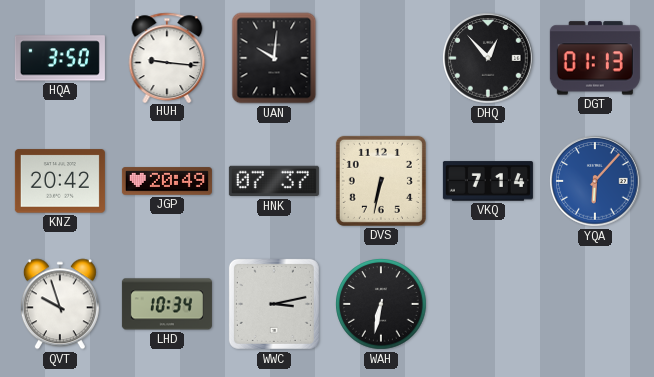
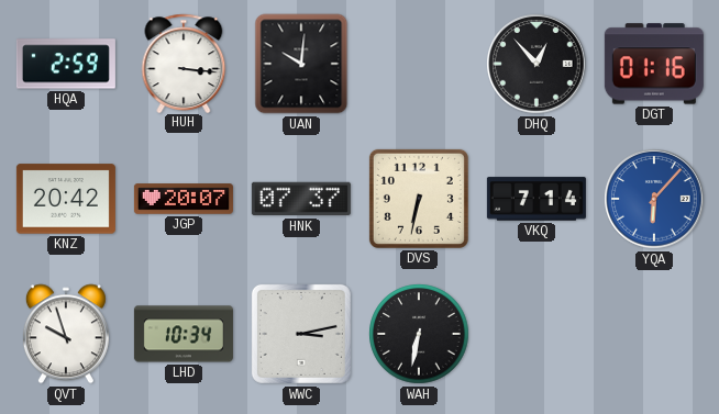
HQA: 3:50 -> 2:59 (66, 64)
HUH: 9:16 -> 3:16 (184, 63)
DGT: 01:13 -> 01:16 (654, 64)
JGP: 20:49 -> 20:07 (184, 199)
